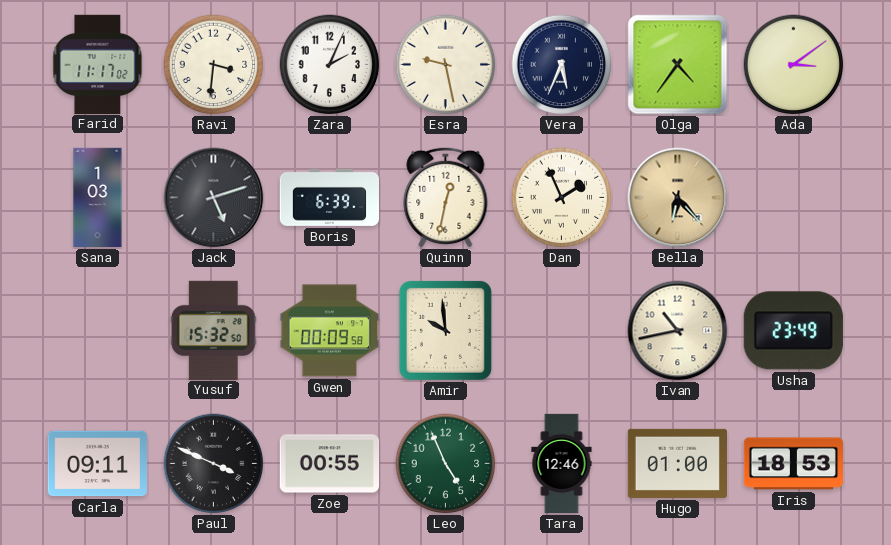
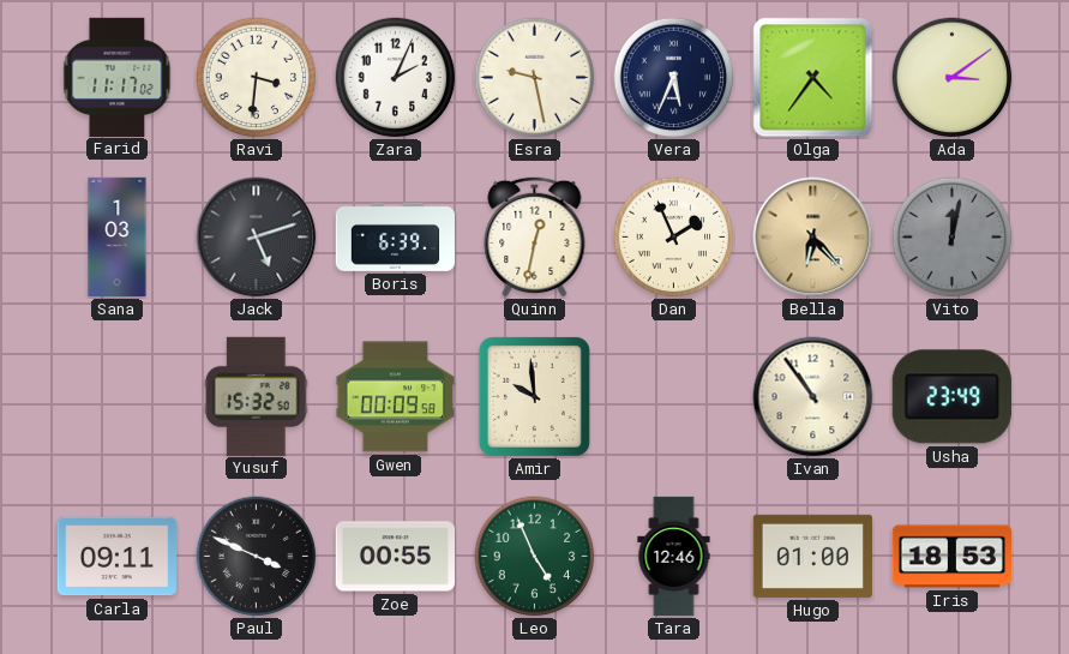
Vito: none -> 12:02 (953, 238)
Ivan: 10:43 -> 10:54 (813, 397)
